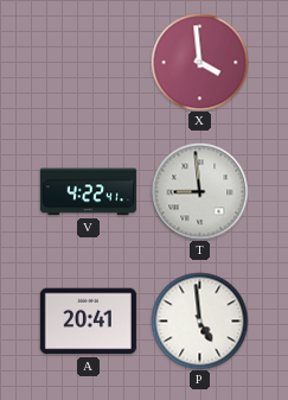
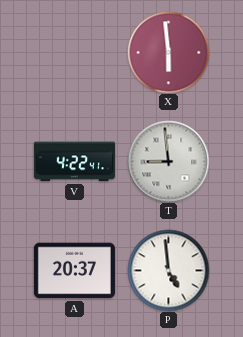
X: 3:59 -> 5:59 (168, 52)
A: 20:41 -> 20:37 (74, 271)
